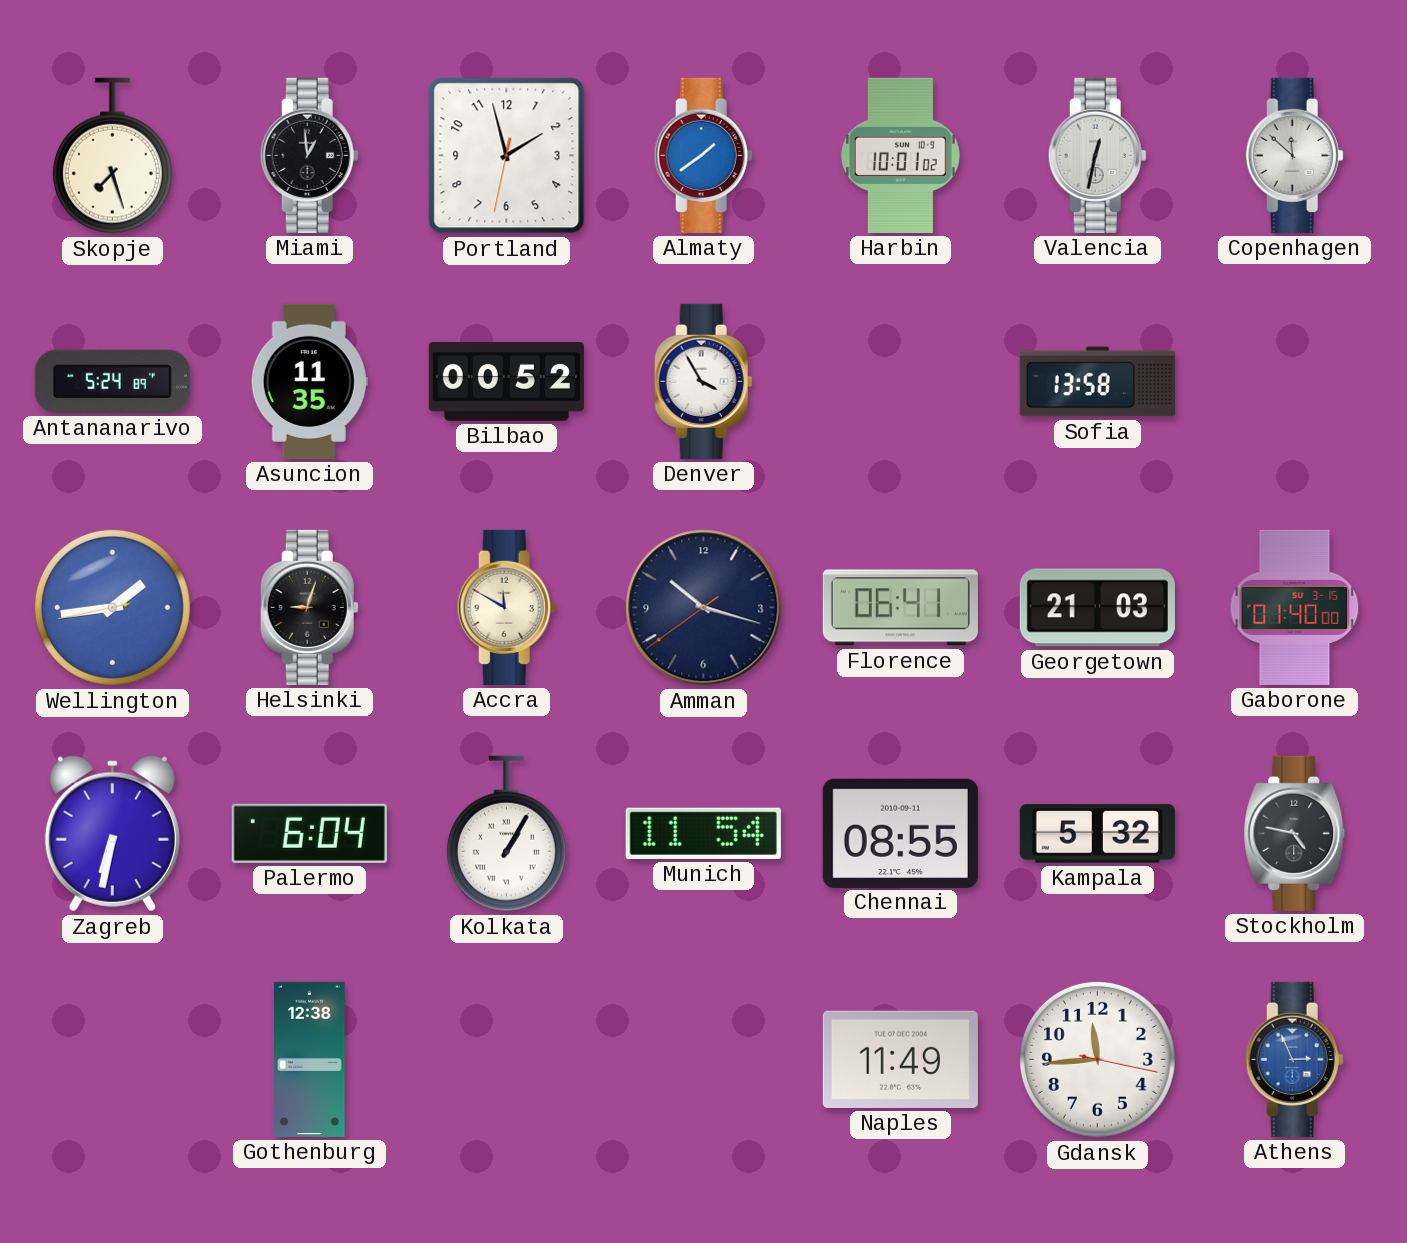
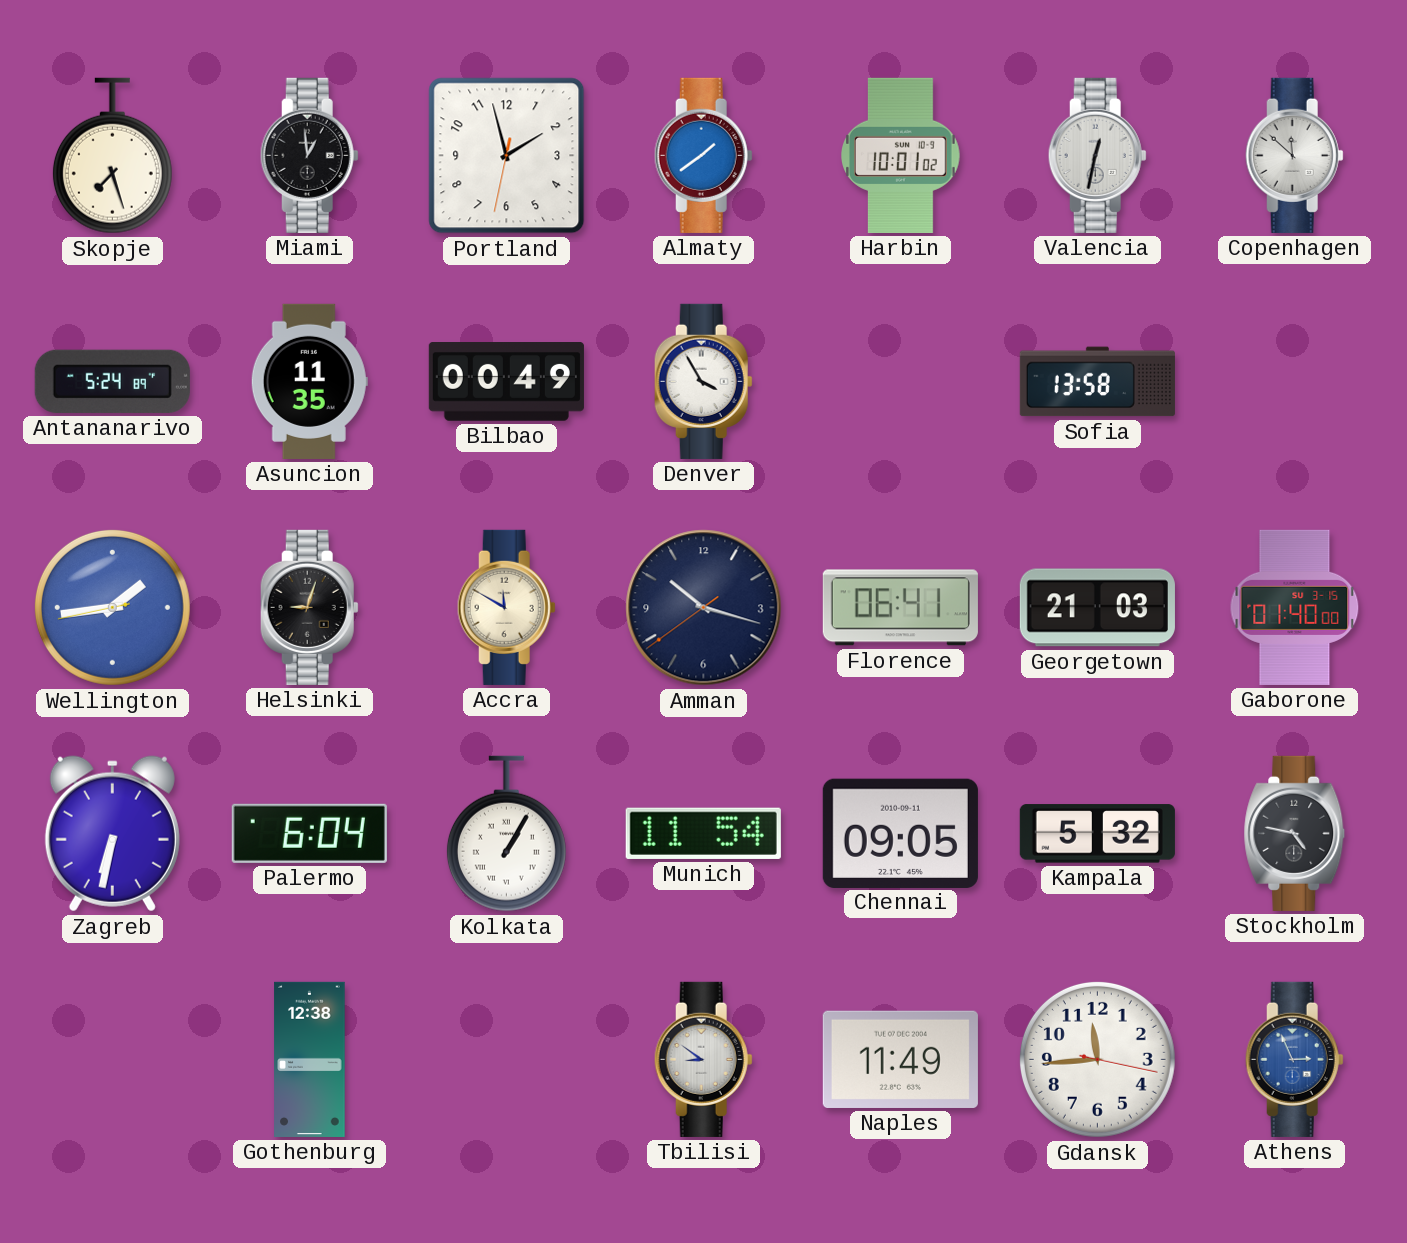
Bilbao: 00:52 -> 00:49 (506, 382)
Chennai: 08:55 -> 09:05 (900, 833)
Tbilisi: none -> 8:51 (703, 1059)
